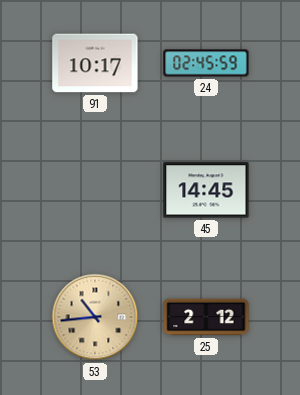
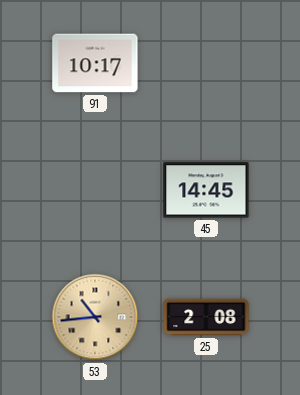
24: 02:45 -> none (206, 63)
25: 2:12 -> 2:08 (206, 317)
